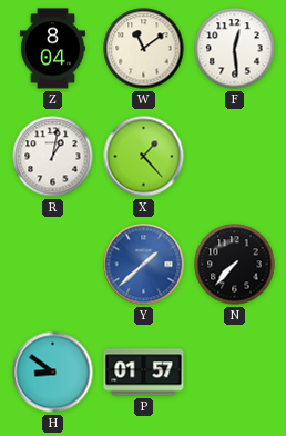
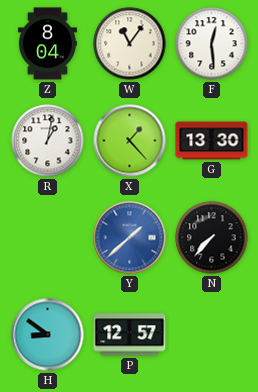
W: 11:09 -> 11:06 (130, 44)
G: none -> 13:30 (212, 141)
P: 01:57 -> 12:57 (130, 335)
